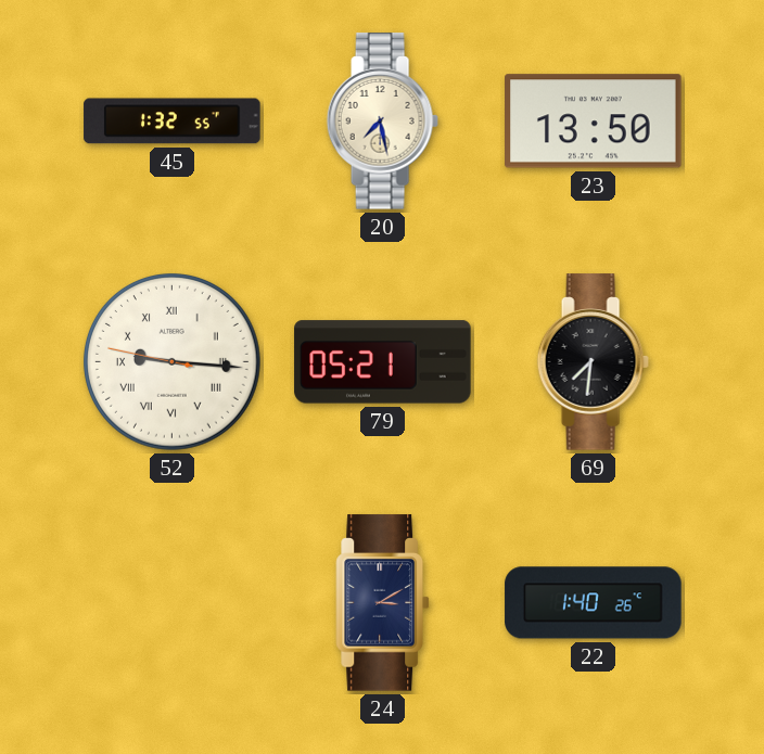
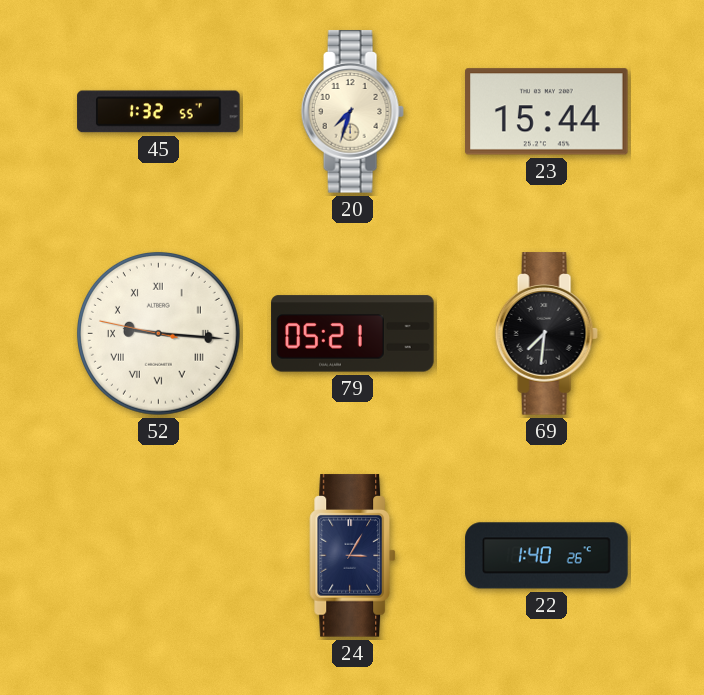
20: 7:28 -> 7:33 (352, 112)
23: 13:50 -> 15:44 (547, 112)
24: 3:10 -> 3:05 (353, 556)
